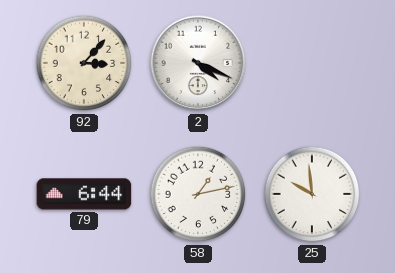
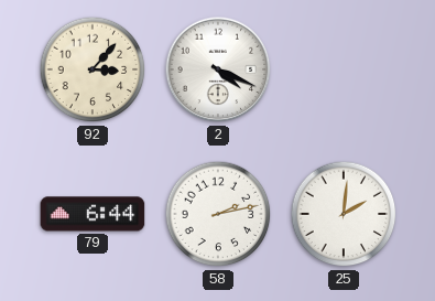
58: 1:13 -> 2:13 (218, 214)
25: 9:59 -> 2:01 (344, 214)
